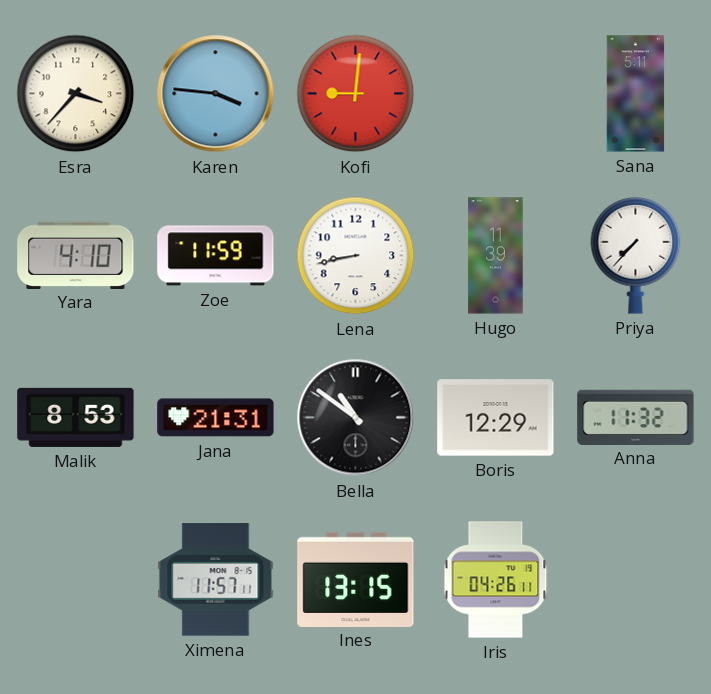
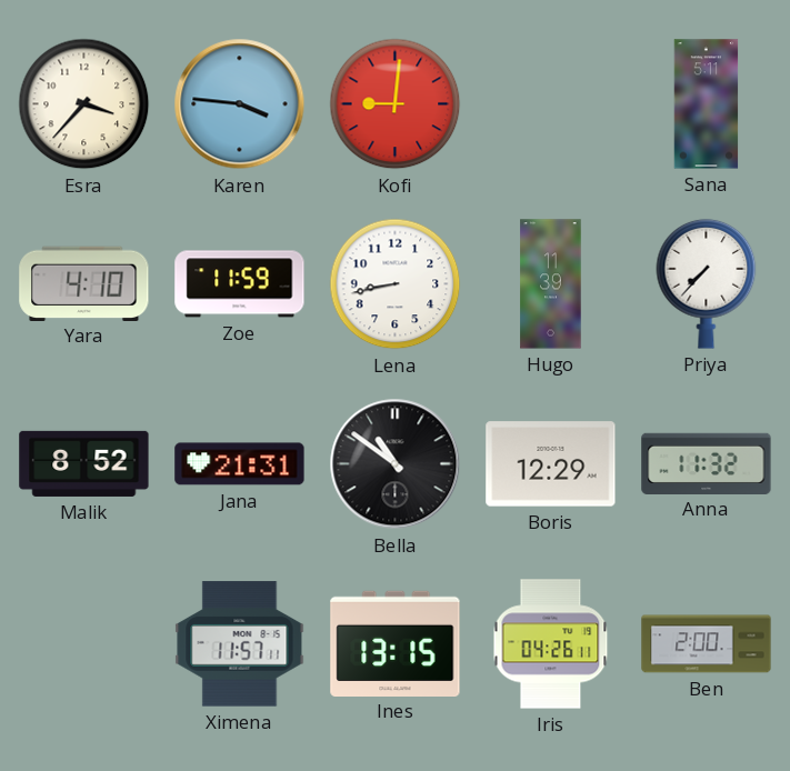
Malik: 8:53 -> 8:52 (84, 463)
Ben: none -> 2:00 (707, 644)
